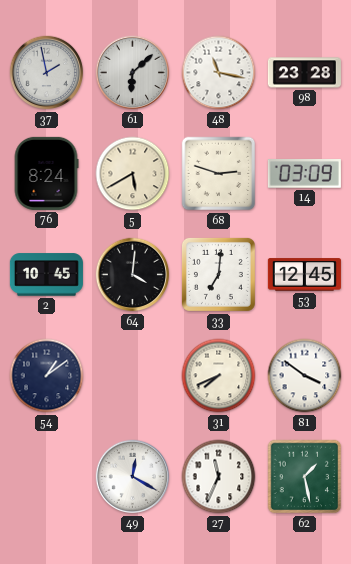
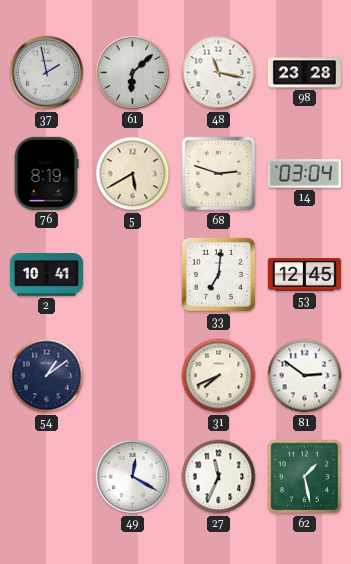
76: 8:24 -> 8:19 (46, 173)
14: 03:09 -> 03:04 (304, 174)
2: 10:45 -> 10:41 (46, 275)
64: 4:01 -> none (133, 275)
81: 3:51 -> 2:51 (305, 376)
